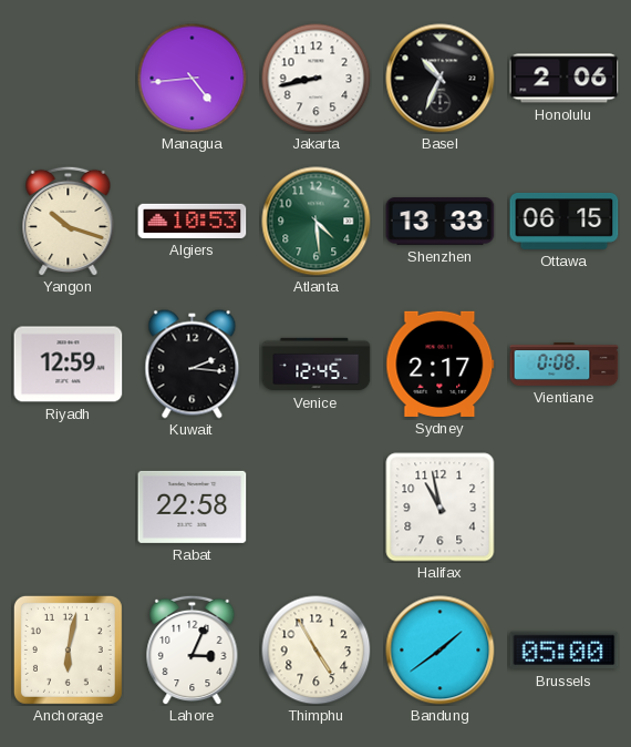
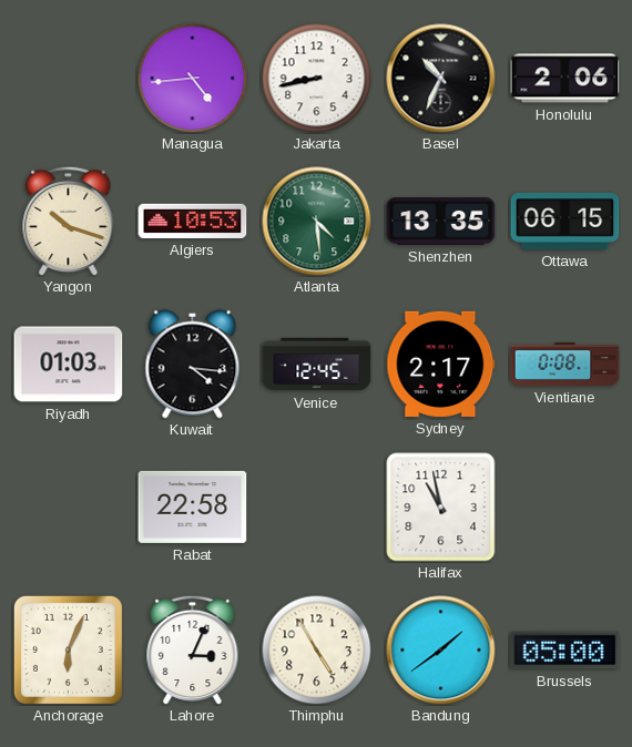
Shenzhen: 13:33 -> 13:35 (441, 222)
Riyadh: 12:59 -> 01:03 (69, 365)
Kuwait: 2:16 -> 4:16 (193, 365)
Anchorage: 6:02 -> 6:04 (68, 649)
